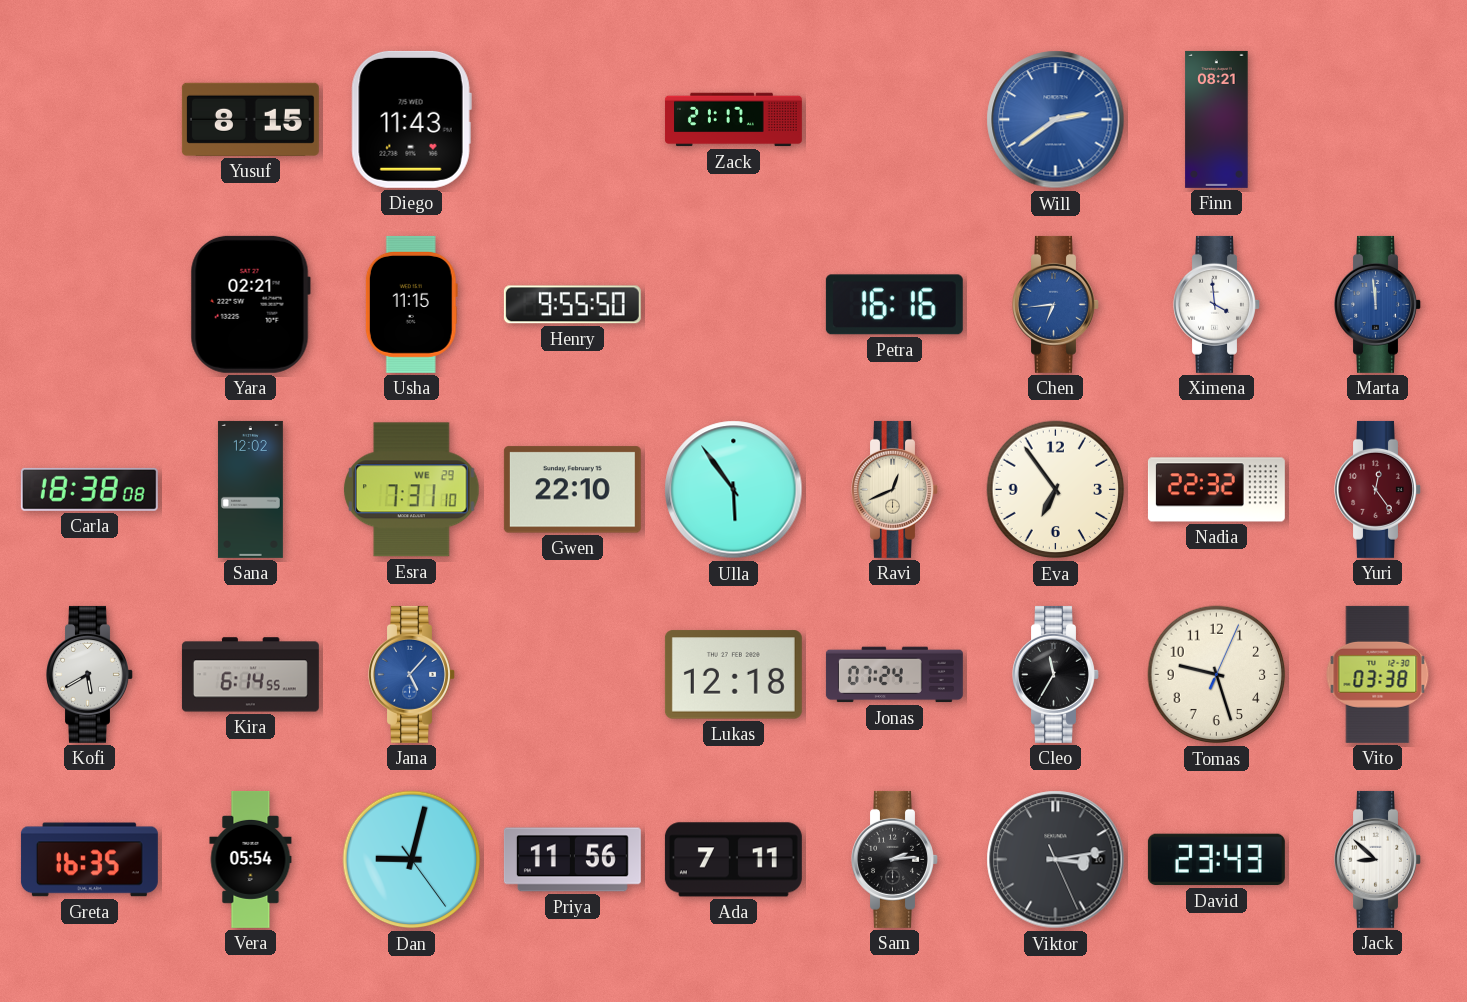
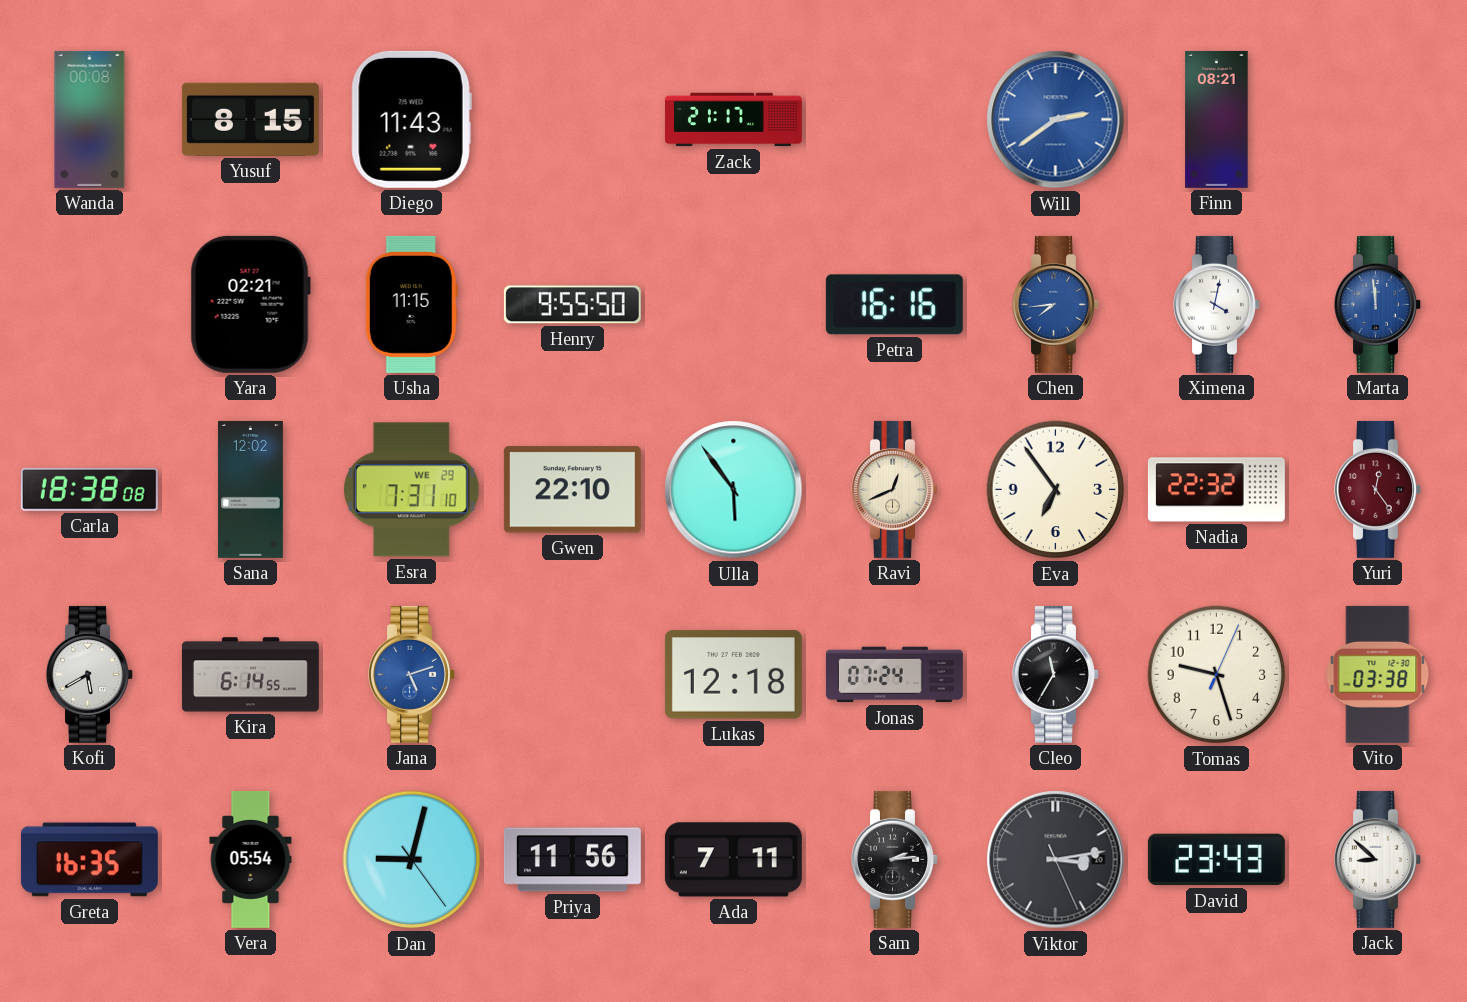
Wanda: none -> 00:08 (90, 119)
Chen: 6:44 -> 7:44 (1056, 304)
Ximena: 3:59 -> 4:02 (1217, 304)
Jana: 5:07 -> 5:12 (412, 674)
